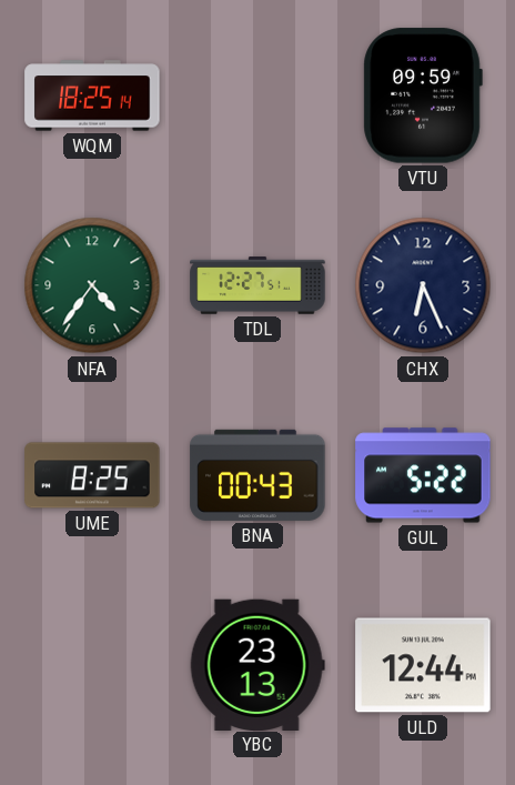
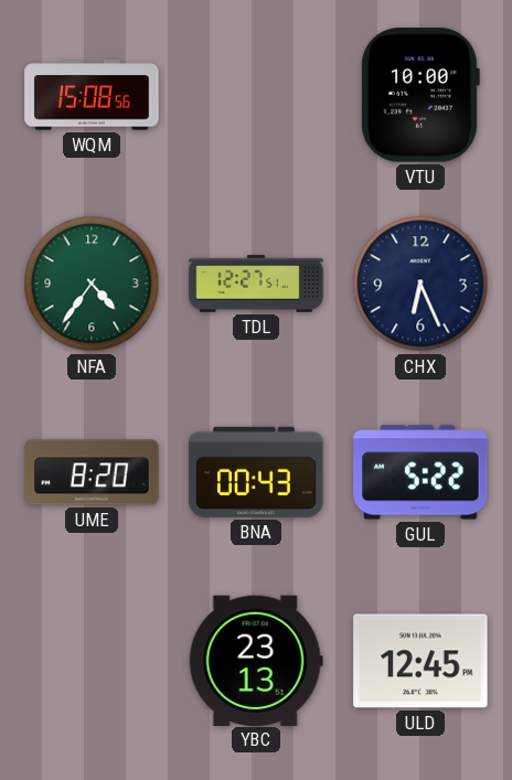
WQM: 18:25 -> 15:08 (92, 95)
VTU: 09:59 -> 10:00 (420, 95)
UME: 8:25 -> 8:20 (92, 472)
ULD: 12:44 -> 12:45 (420, 661)
